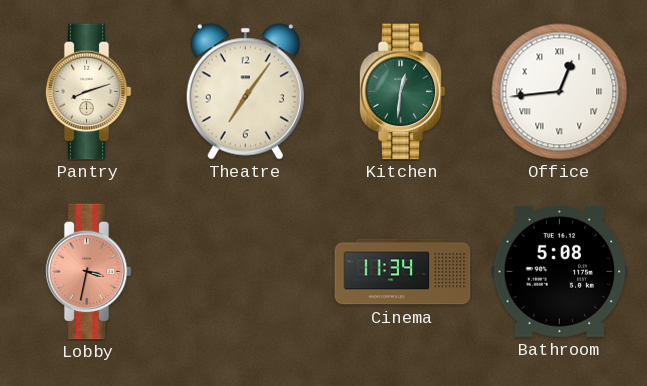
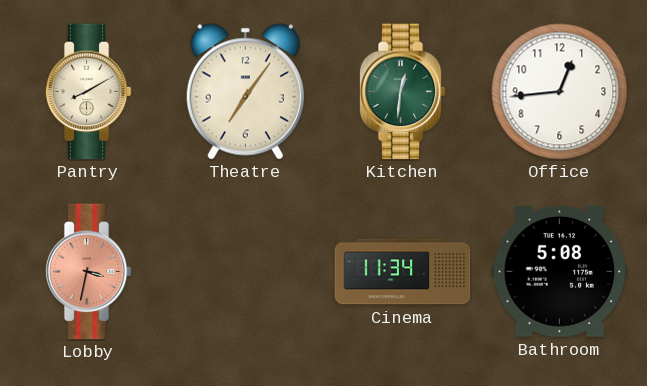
Pantry: 8:12 -> 8:10 (88, 92)
Office numerals: Roman -> Arabic (560, 92)
